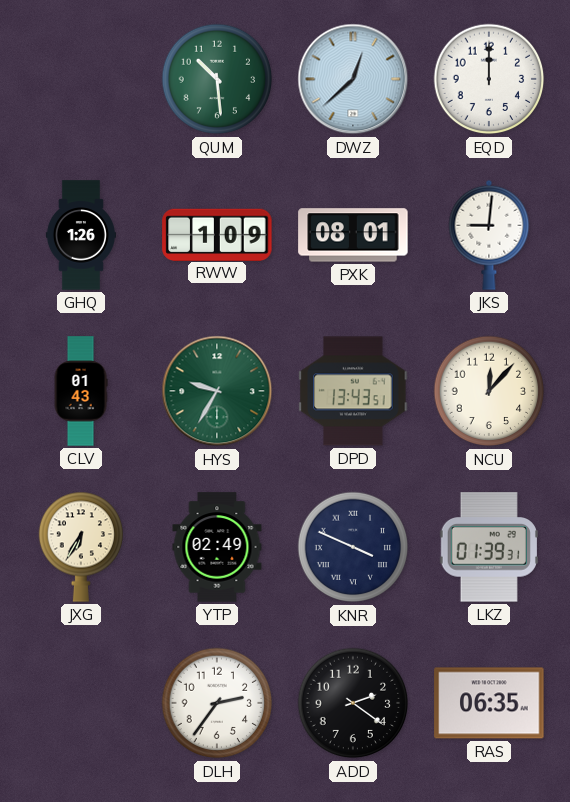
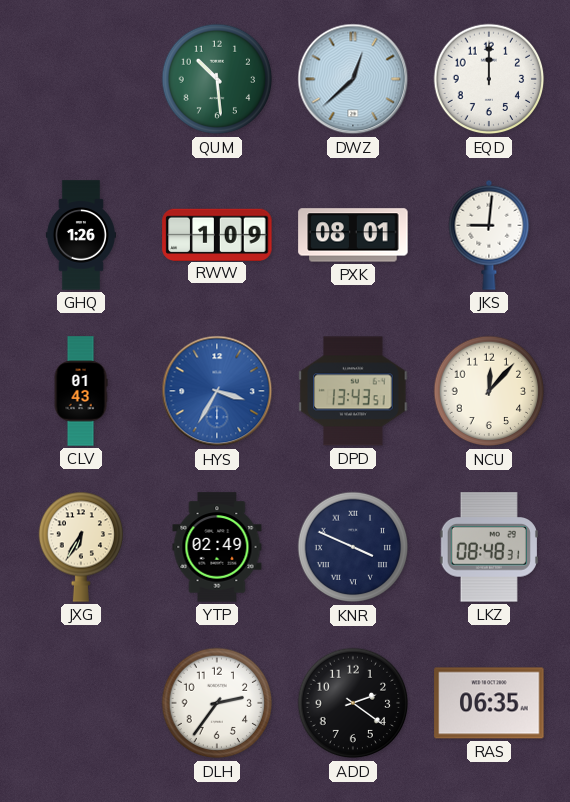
HYS: 9:35 -> 3:35 (217, 391)
HYS dial: green -> blue (217, 391)
LKZ: 01:39 -> 08:48 (489, 547)
